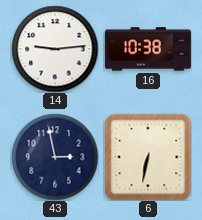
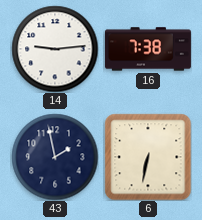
16: 10:38 -> 7:38 (148, 49)
43: 2:58 -> 1:58 (55, 157)
